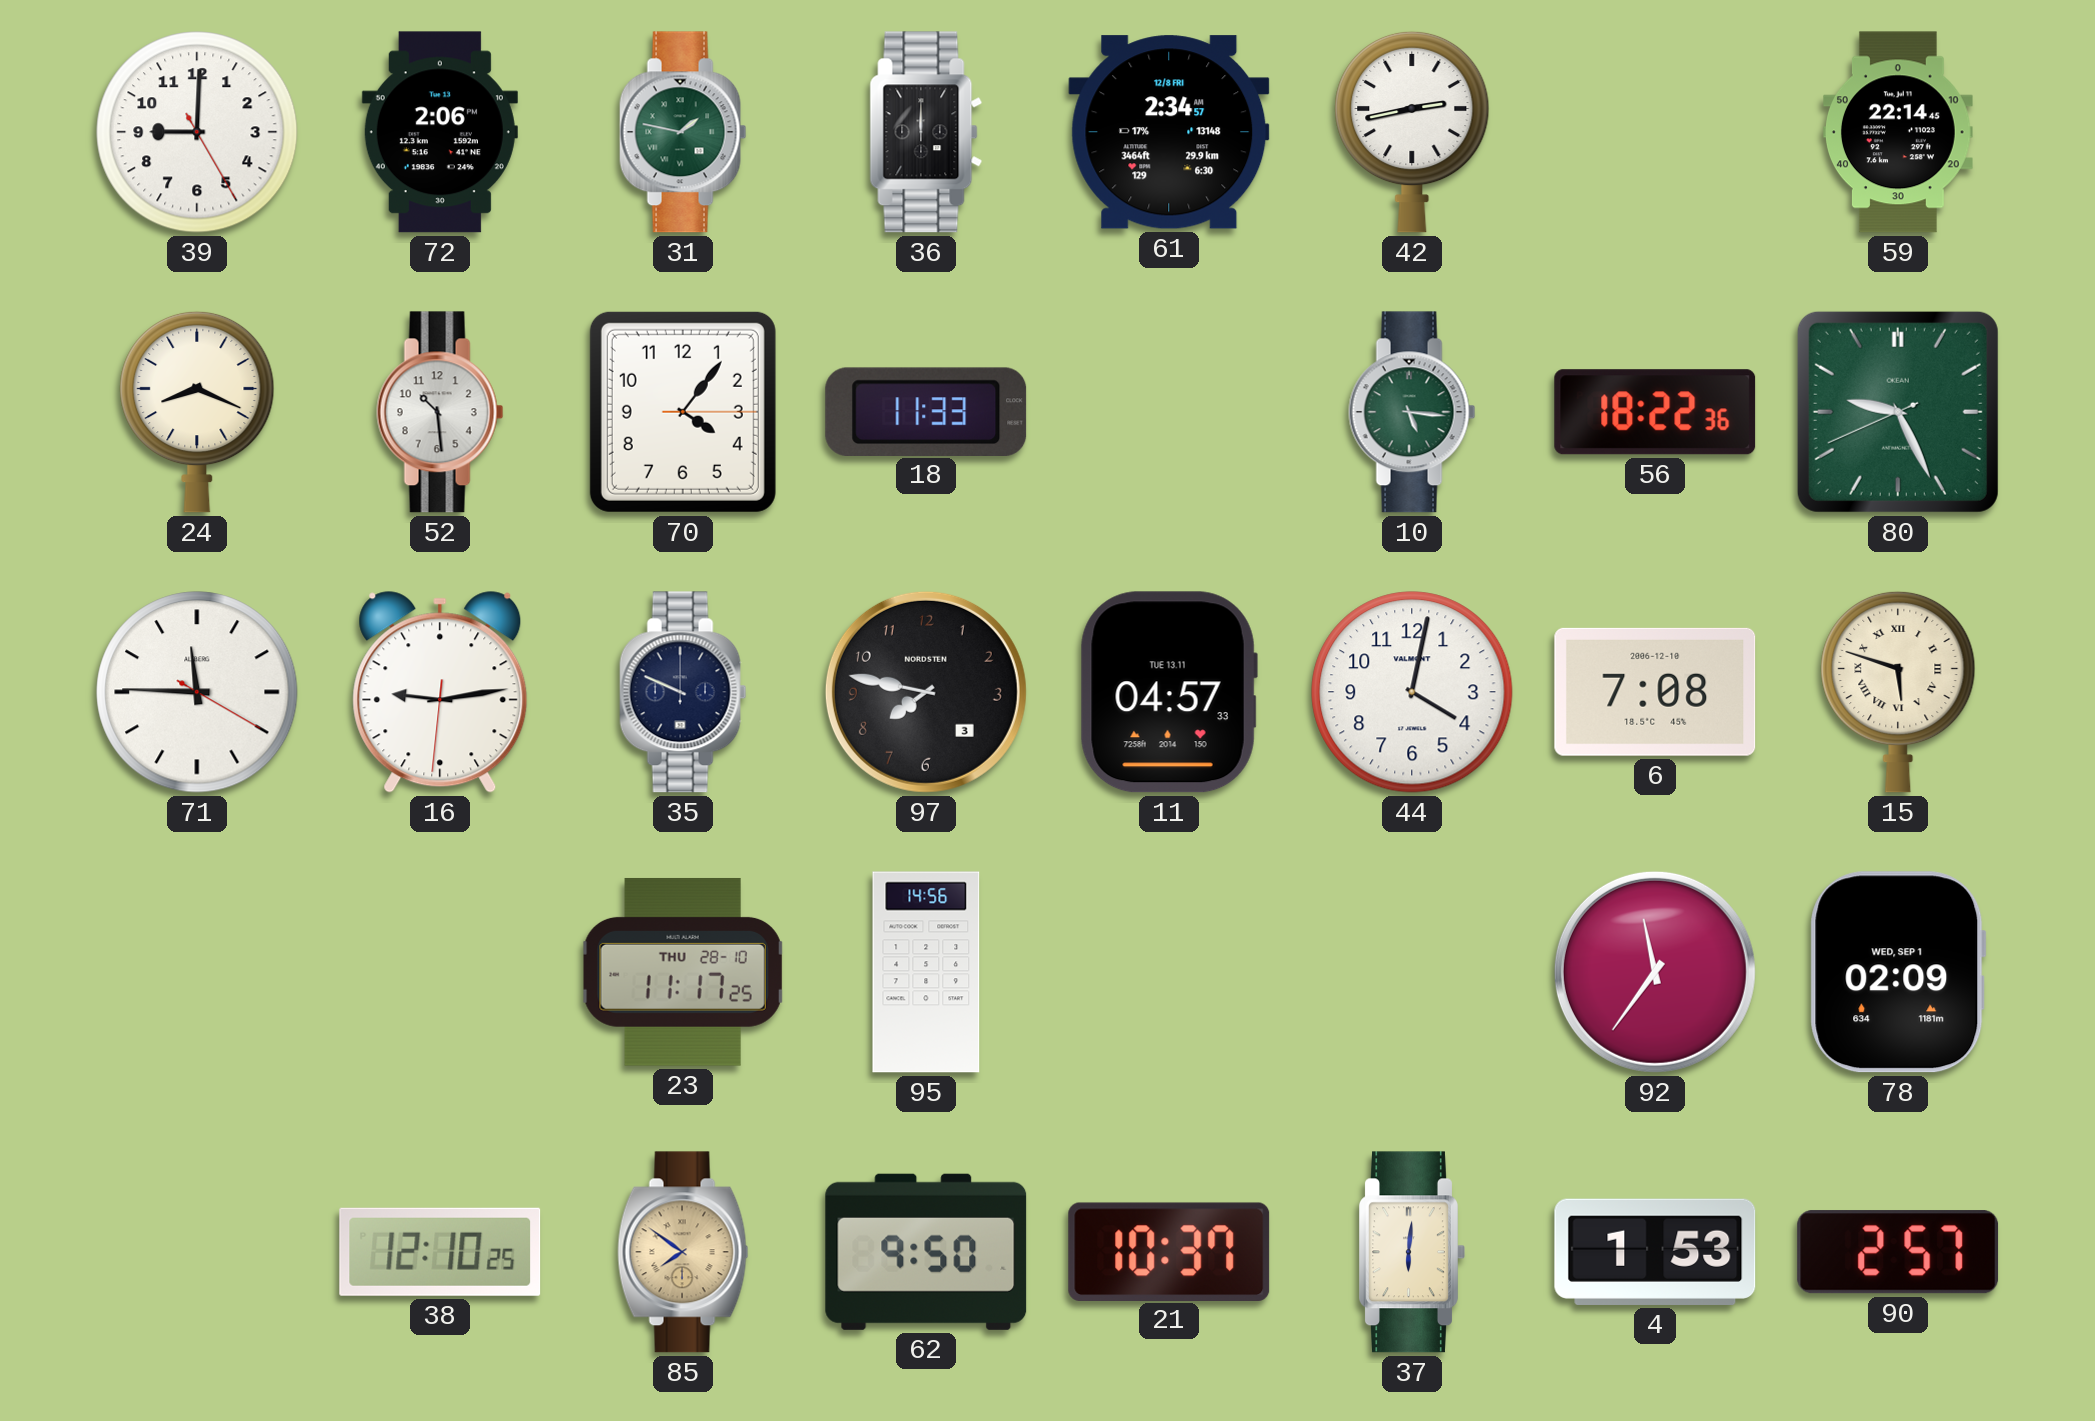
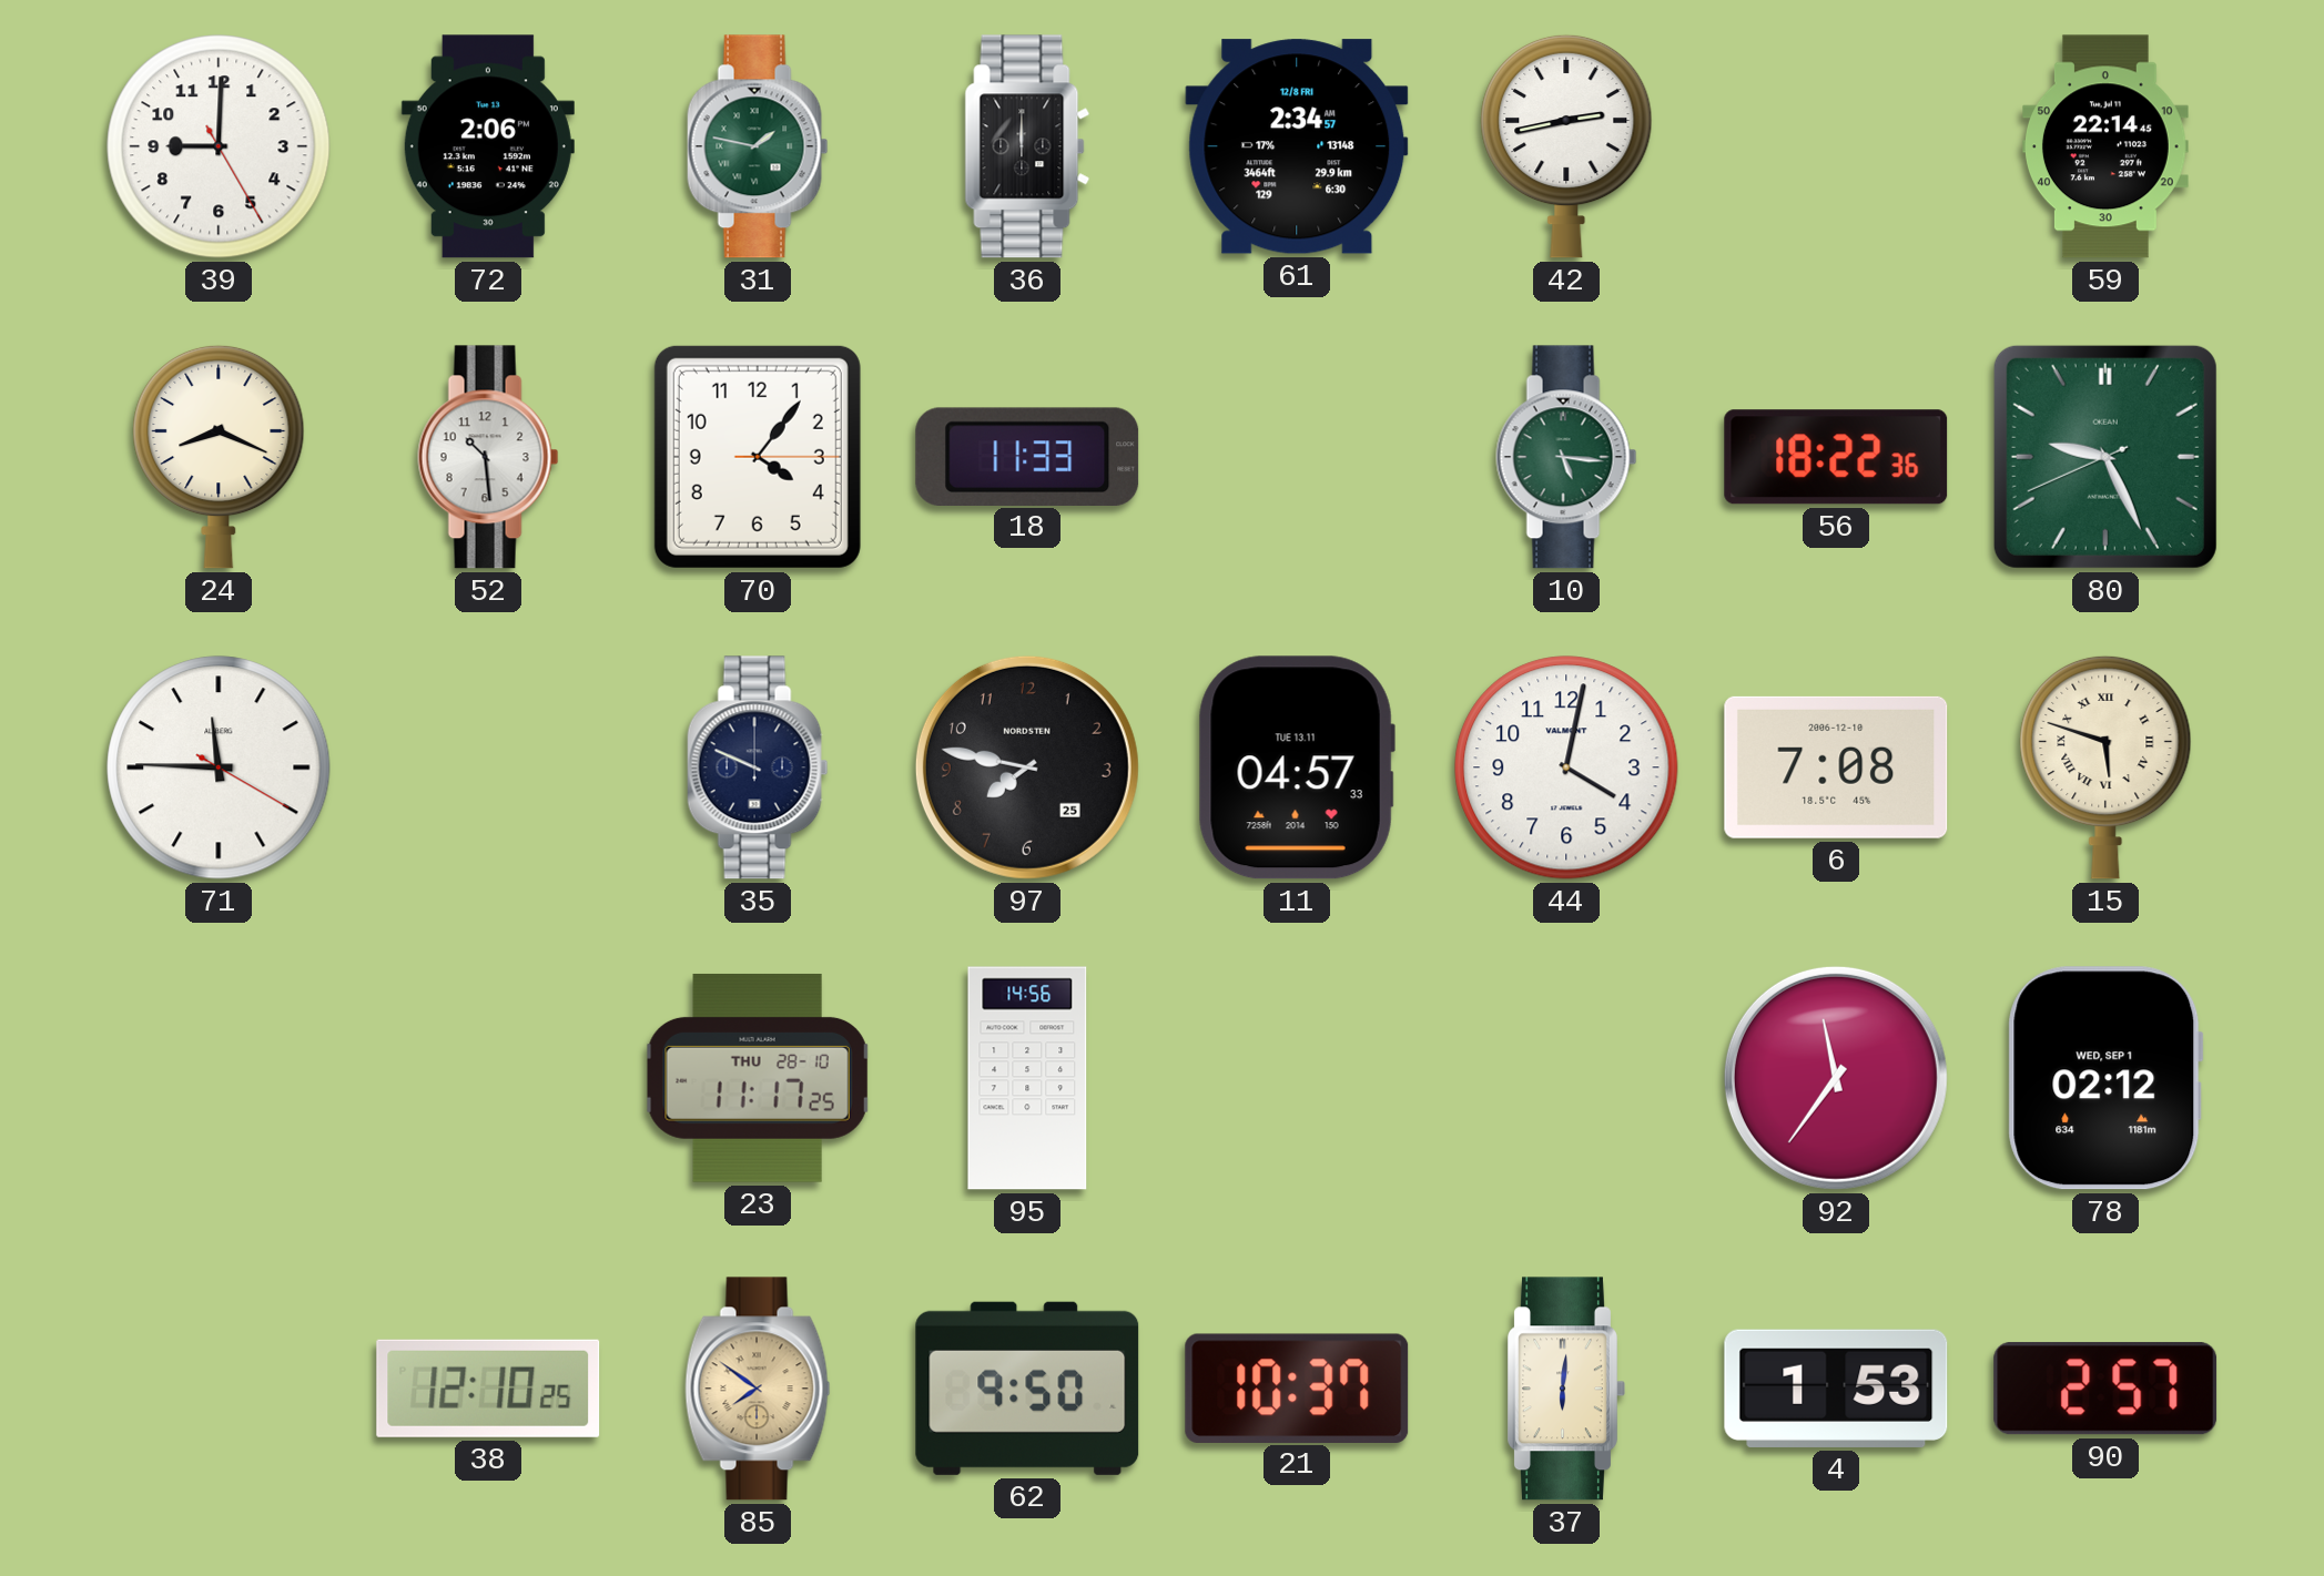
16: 9:13 -> none (440, 692)
97 date: 3 -> 25 (1027, 767)
78: 02:09 -> 02:12 (2105, 1078)
